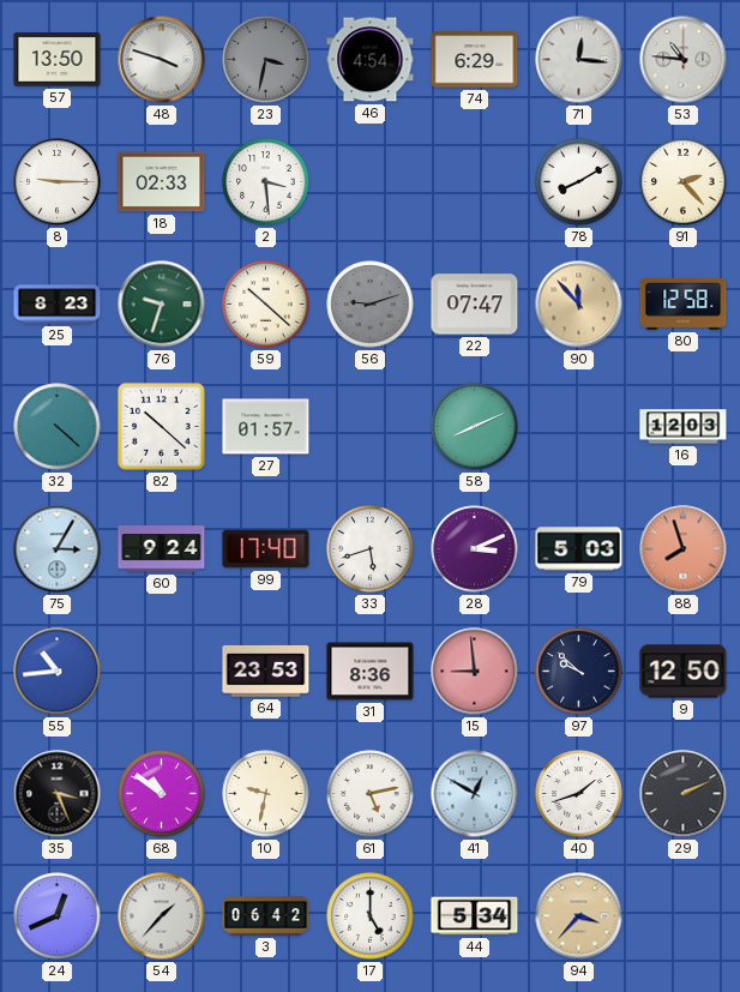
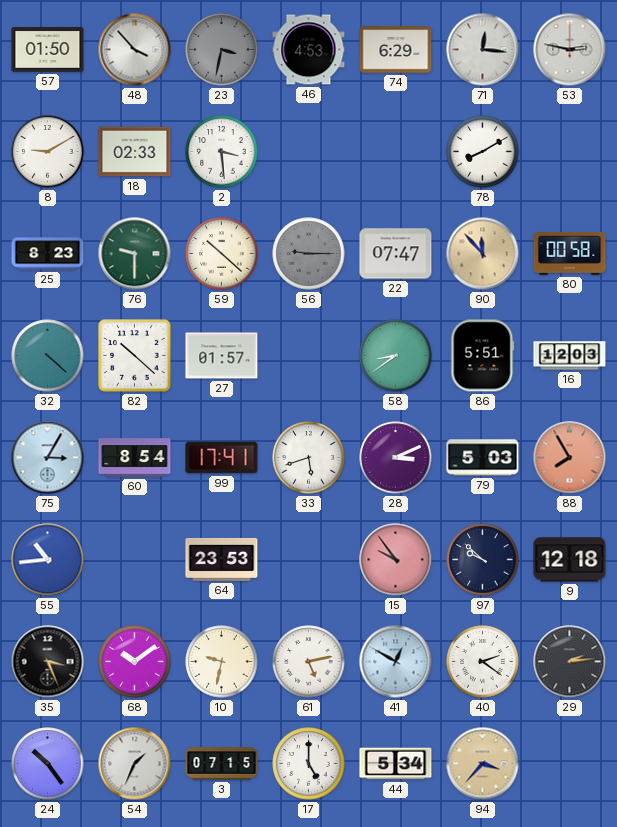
57: 13:50 -> 01:50 (48, 50)
48: 3:48 -> 3:53 (135, 50)
46: 4:54 -> 4:53 (309, 50)
53: 10:46 -> 2:47 (570, 50)
8: 9:15 -> 9:10 (48, 152)
91: 2:23 -> none (684, 182)
76: 9:33 -> 9:30 (135, 254)
56: 9:12 -> 9:15 (309, 254)
80: 12:58 -> 00:58 (570, 254)
58: 8:11 -> 8:39 (396, 356)
86: none -> 5:51 (483, 356)
60: 9:24 -> 8:54 (135, 458)
99: 17:40 -> 17:41 (222, 458)
88: 7:57 -> 7:55 (570, 458)
31: 8:36 -> none (371, 672)
15: 8:59 -> 9:54 (396, 560)
9: 12:50 -> 12:18 (570, 560)
68: 10:51 -> 10:09 (135, 662)
40: 1:42 -> 2:21 (483, 662)
29: 2:11 -> 2:14 (570, 662)
24: 12:41 -> 10:24 (48, 764)
54: 1:37 -> 1:34 (135, 764)
3: 06:42 -> 07:15 (222, 764)
